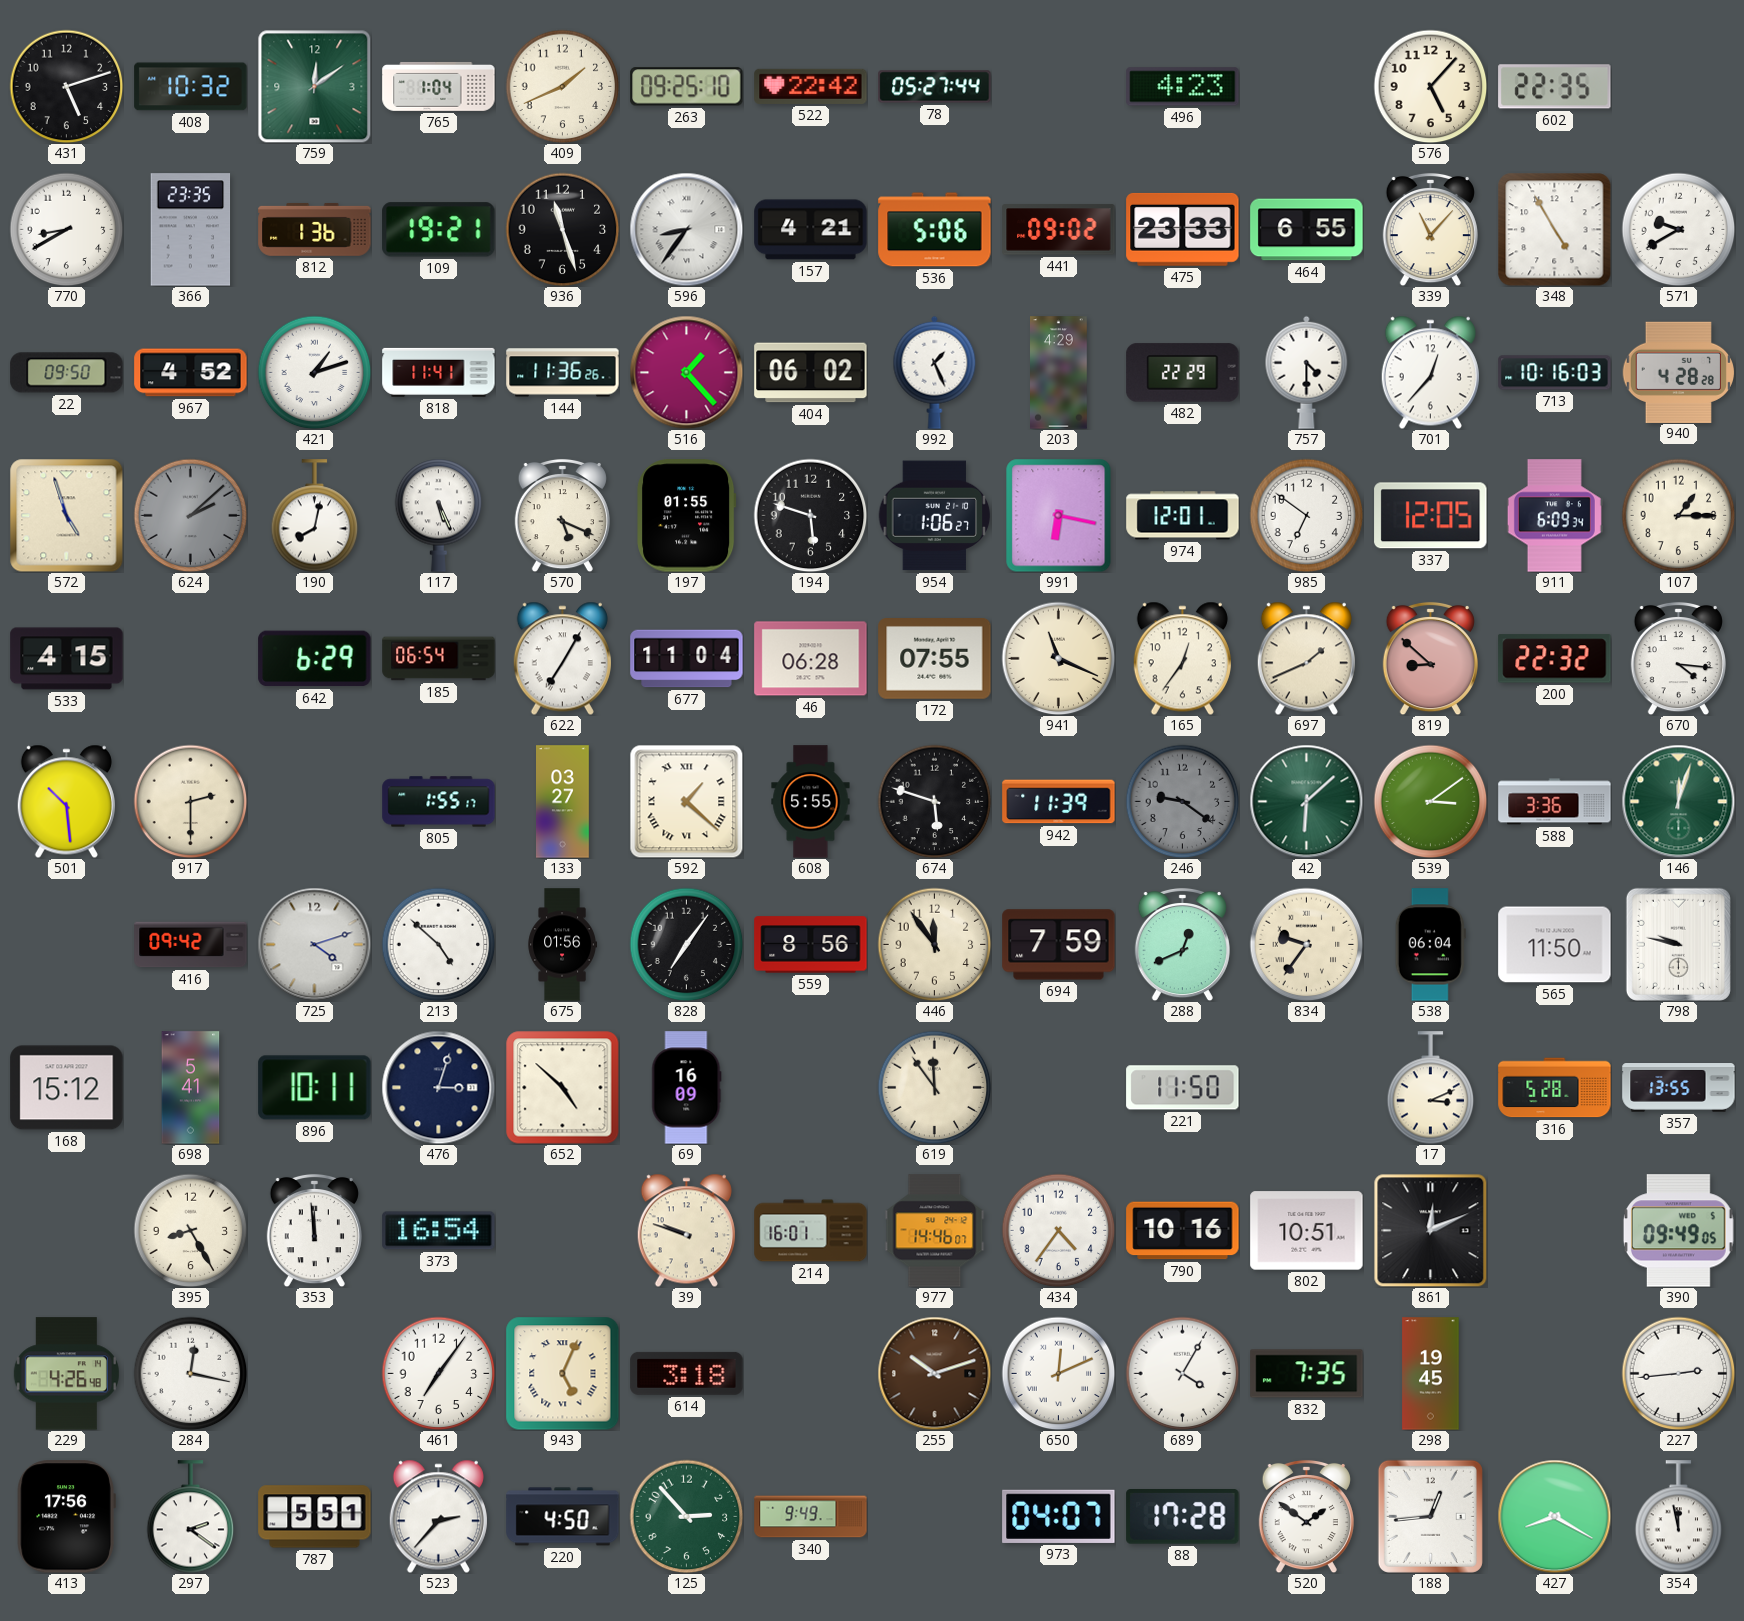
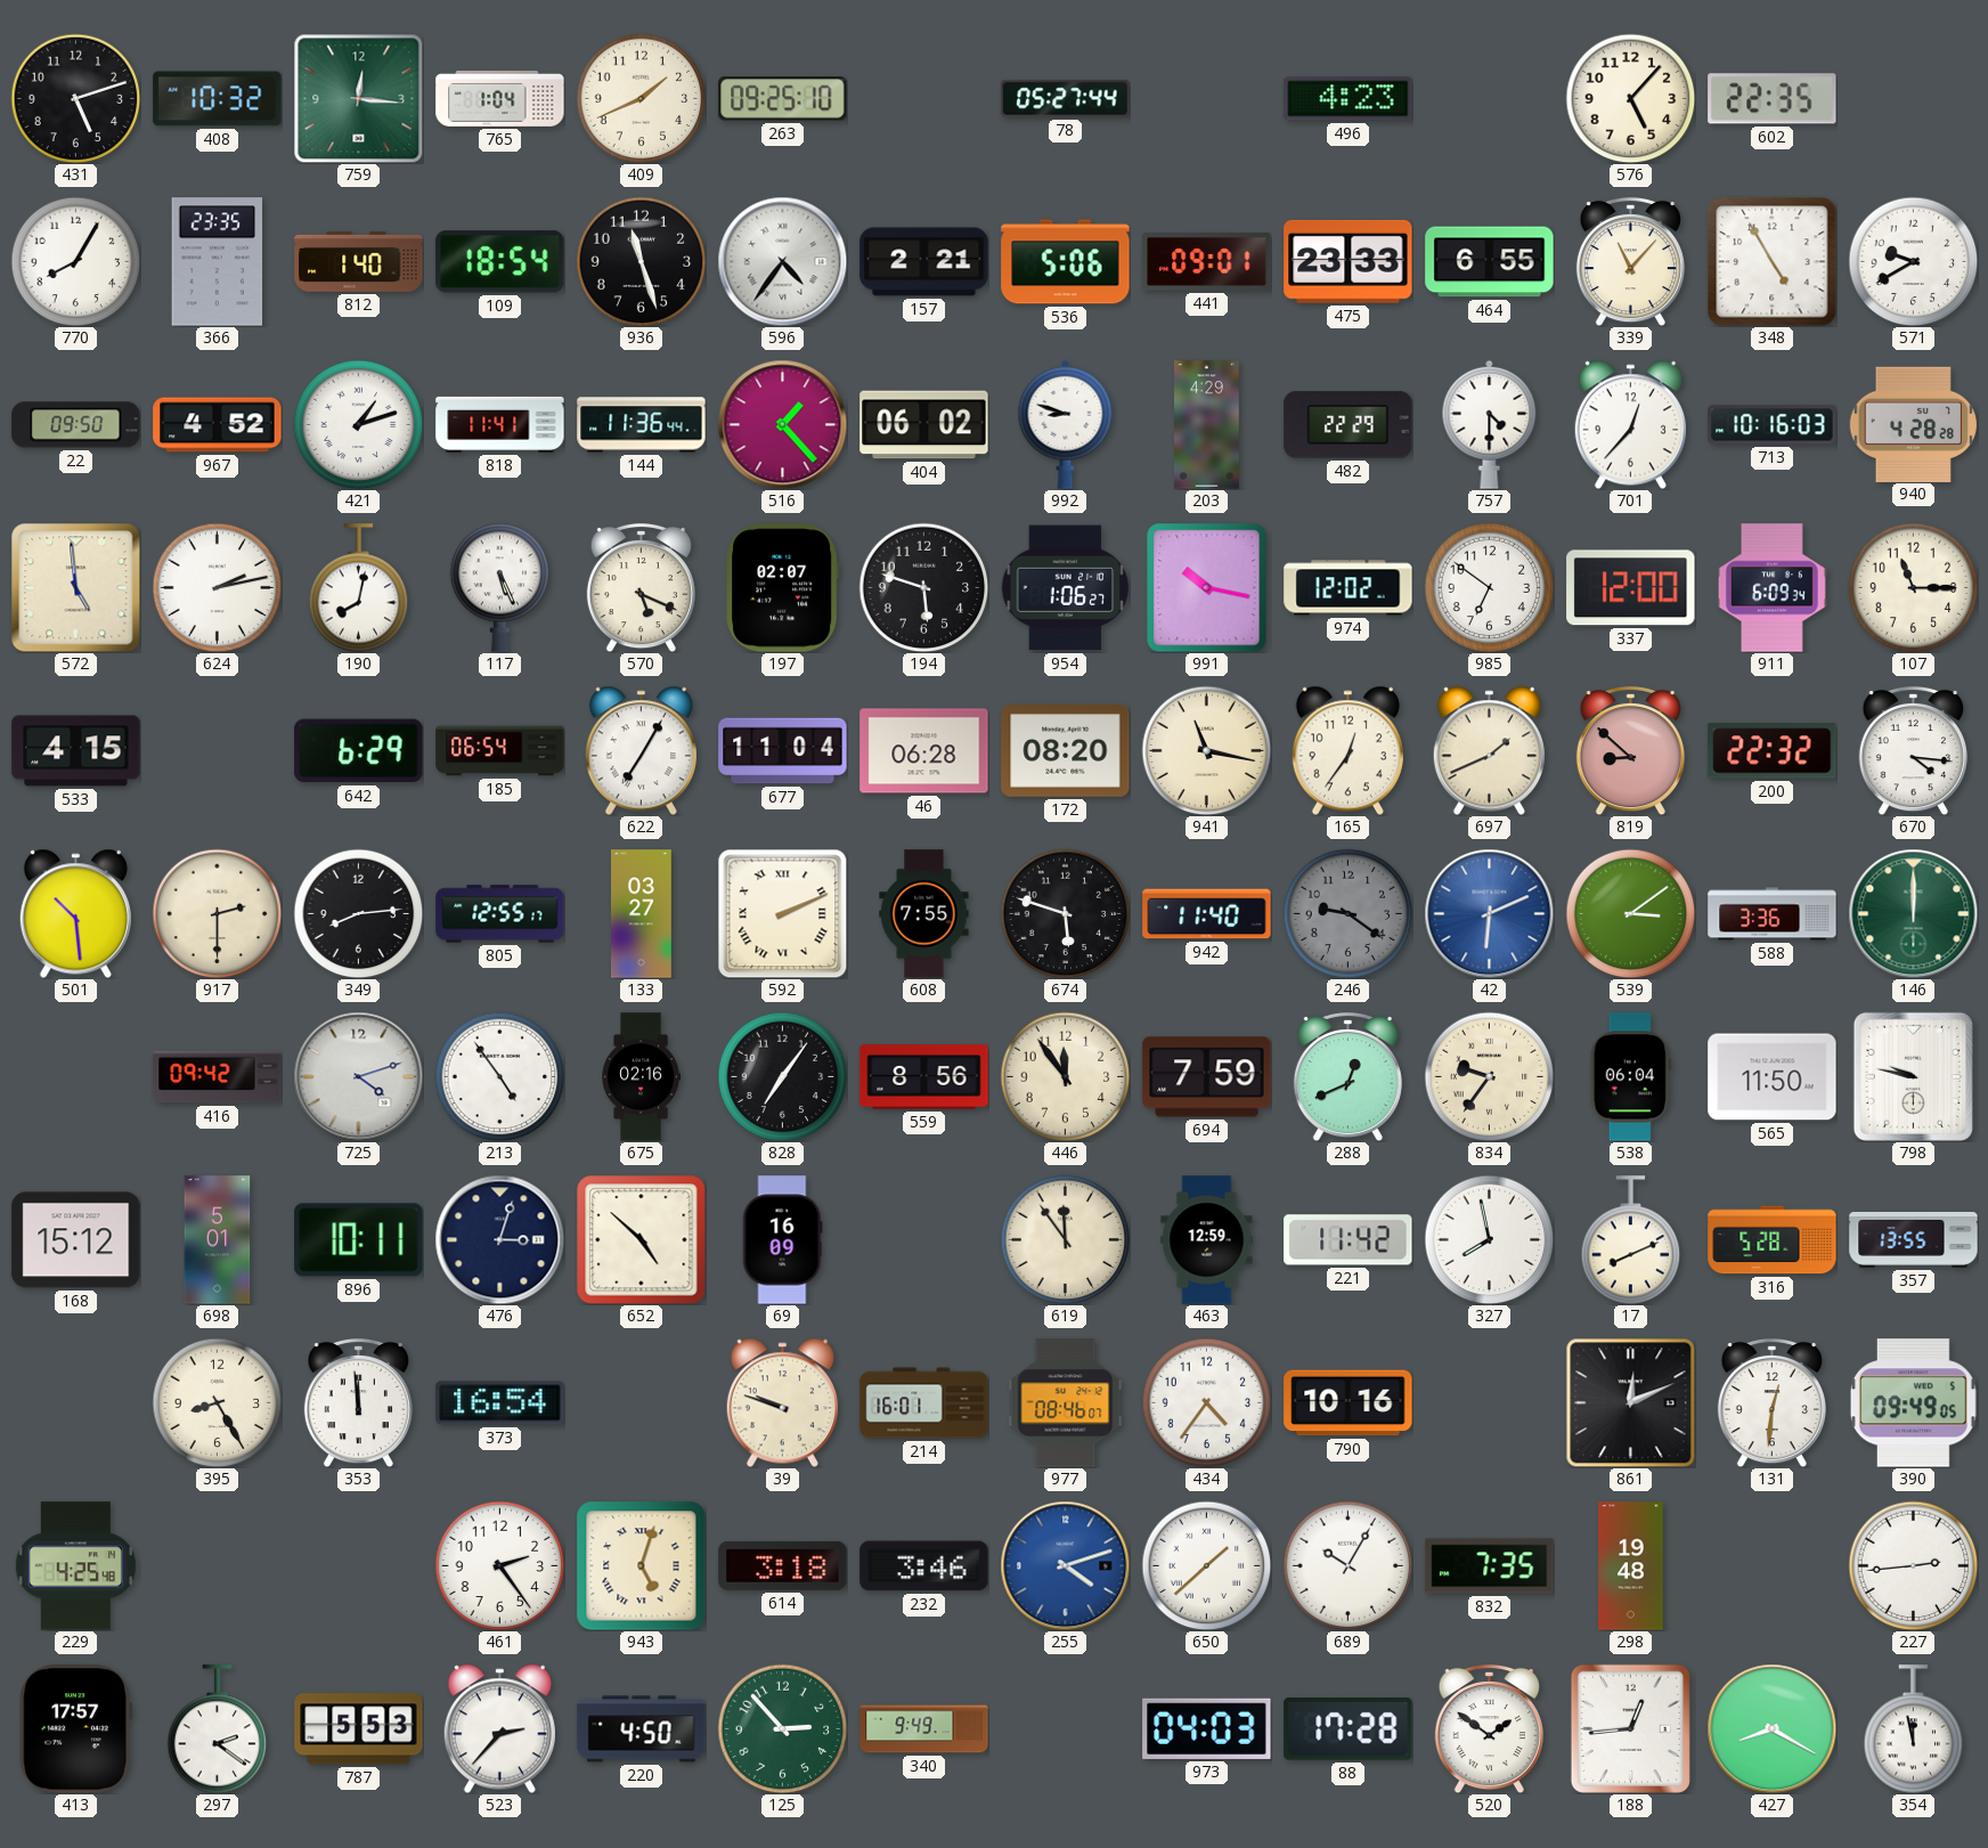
759: 12:09 -> 12:16 (358, 98)
522: 22:42 -> none (811, 86)
770: 8:40 -> 8:05 (75, 261)
812: 1:36 -> 1:40 (359, 261)
109: 19:21 -> 18:54 (500, 262)
596: 8:36 -> 4:36 (782, 261)
157: 4:21 -> 2:21 (924, 262)
441: 09:02 -> 09:01 (1207, 262)
144: 11:36:26 -> 11:36:44 (642, 425)
992: 1:26 -> 8:48 (1066, 424)
572: 4:57 -> 4:59 (75, 587)
624: 2:08 -> 2:13 (217, 587)
624 dial: grey -> white (217, 587)
197: 01:55 -> 02:07 (783, 588)
991: 6:17 -> 10:17 (1207, 587)
974: 12:01 -> 12:02 (1349, 588)
337: 12:05 -> 12:00 (1631, 588)
107: 1:15 -> 11:15 (1913, 587)
172: 07:55 -> 08:20 (1066, 751)
941: 11:19 -> 11:17 (1206, 750)
349: none -> 8:14 (358, 913)
805: 1:55 -> 12:55 (500, 914)
592: 1:22 -> 2:11 (782, 913)
608: 5:55 -> 7:55 (924, 914)
942: 11:39 -> 11:40 (1207, 914)
42: 6:08 -> 6:11 (1489, 913)
42 dial: green -> blue (1489, 913)
146: 12:03 -> 12:00 (1913, 913)
213: 4:52 -> 4:54 (499, 1076)
675: 01:56 -> 02:16 (641, 1077)
698: 5:41 -> 5:01 (218, 1240)
463: none -> 12:59 (1207, 1240)
221: 11:50 -> 11:42 (1349, 1240)
327: none -> 7:58 (1489, 1239)
17: 3:11 -> 8:11 (1631, 1240)
977: 14:46 -> 08:46 (1066, 1403)
802: 10:51 -> none (1307, 1231)
131: none -> 12:31 (1771, 1402)
229: 4:26 -> 4:25 (75, 1566)
284: 12:17 -> none (190, 1373)
461: 7:06 -> 2:24 (499, 1565)
943: 5:04 -> 5:03 (641, 1565)
232: none -> 3:46 (924, 1566)
255: 10:12 -> 4:12 (1065, 1565)
255 dial: brown -> blue (1065, 1565)
650: 12:11 -> 1:38 (1206, 1565)
689: 4:05 -> 10:05 (1347, 1565)
298: 19:45 -> 19:48 (1631, 1566)
413: 17:56 -> 17:57 (75, 1729)
787: 5:51 -> 5:53 (359, 1729)
973: 04:07 -> 04:03 (1207, 1728)
